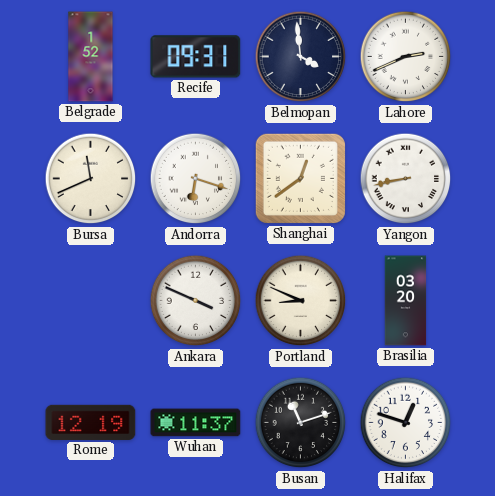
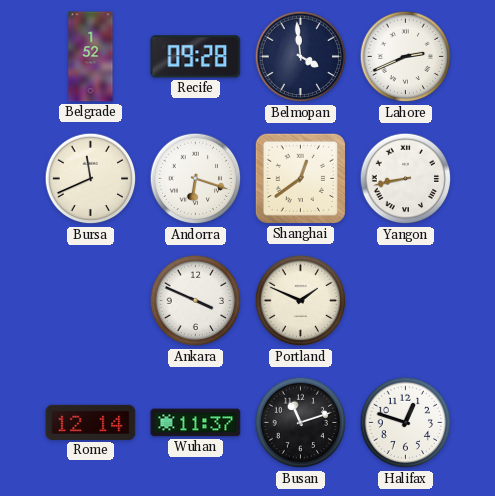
Recife: 09:31 -> 09:28 (196, 57)
Portland: 8:49 -> 1:49 (301, 301)
Brasilia: 03:20 -> none (406, 301)
Rome: 12:19 -> 12:14 (91, 422)
